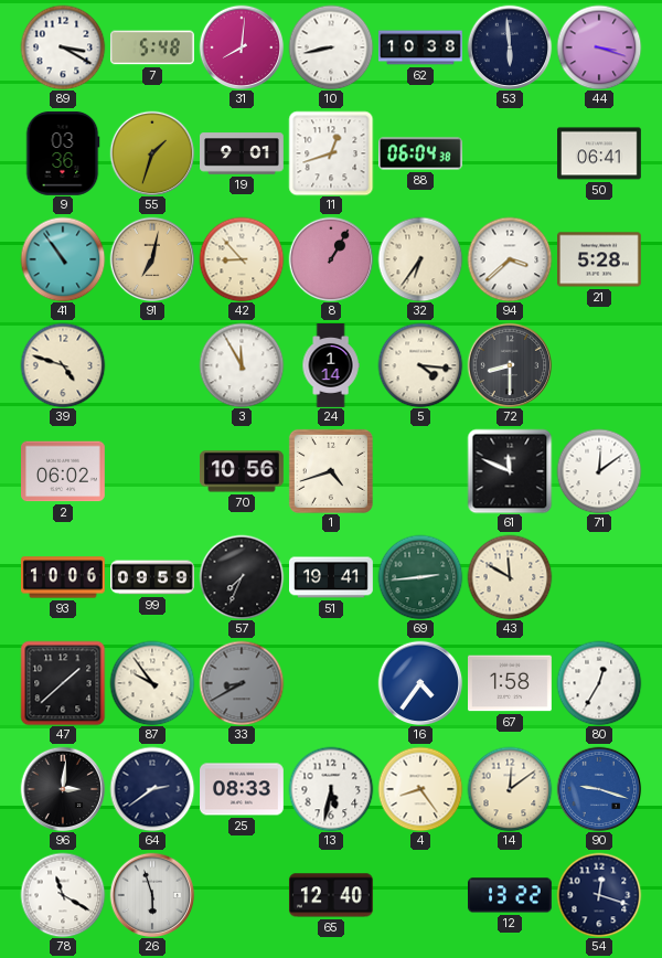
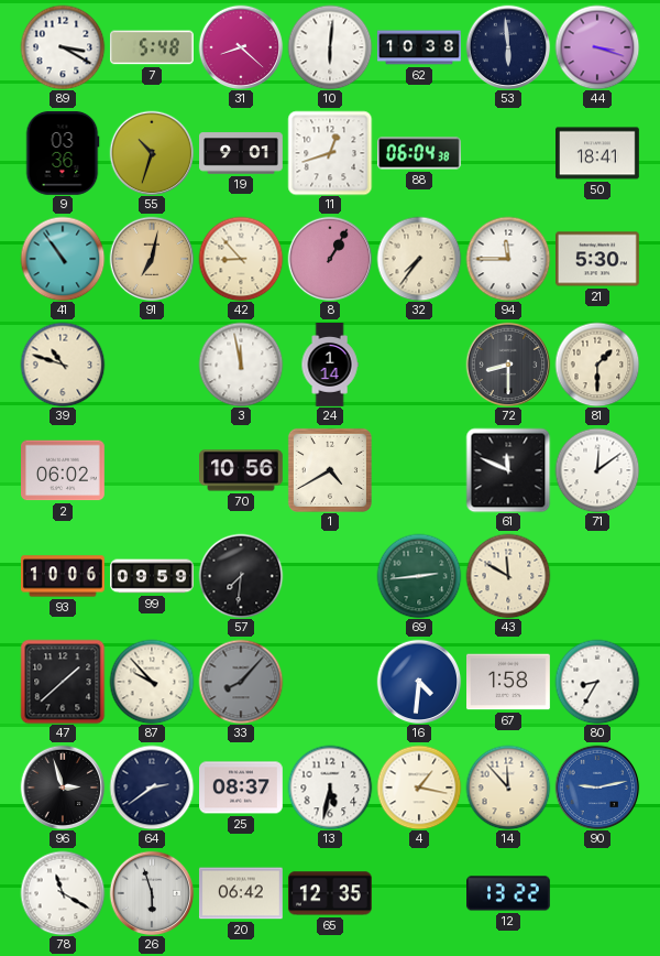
31: 8:01 -> 8:22 (241, 47)
10: 8:43 -> 6:01 (330, 47)
55: 1:33 -> 10:33 (152, 153)
50: 06:41 -> 18:41 (598, 153)
32: 6:36 -> 7:36 (419, 259)
94: 3:38 -> 11:45 (508, 259)
21: 5:28 -> 5:30 (598, 259)
39: 4:48 -> 10:48 (63, 365)
3: 11:55 -> 11:58 (241, 365)
5: 4:16 -> none (420, 365)
81: none -> 1:30 (597, 365)
1: 4:42 -> 4:40 (330, 470)
57: 7:34 -> 7:31 (241, 576)
51: 19:41 -> none (332, 577)
87: 9:54 -> 9:53 (152, 682)
33: 8:40 -> 8:07 (241, 682)
16: 4:36 -> 4:31 (419, 682)
80: 12:35 -> 8:35 (597, 682)
96: 3:01 -> 2:57 (63, 787)
25: 08:33 -> 08:37 (242, 787)
4: 8:24 -> 1:17 (419, 787)
14: 12:09 -> 11:53 (508, 787)
90: 9:18 -> 9:13 (597, 787)
20: none -> 06:42 (241, 893)
65: 12:40 -> 12:35 (330, 893)
54: 12:18 -> none (599, 895)
